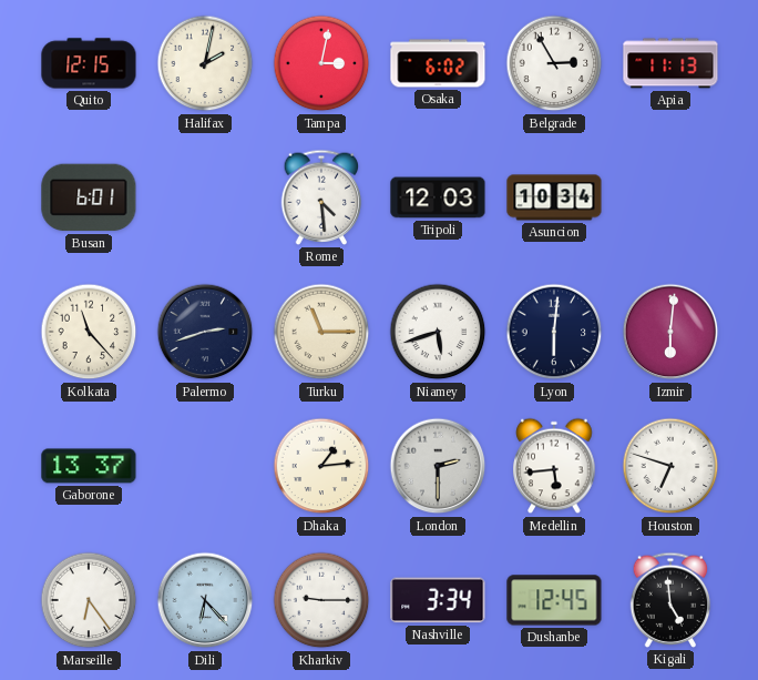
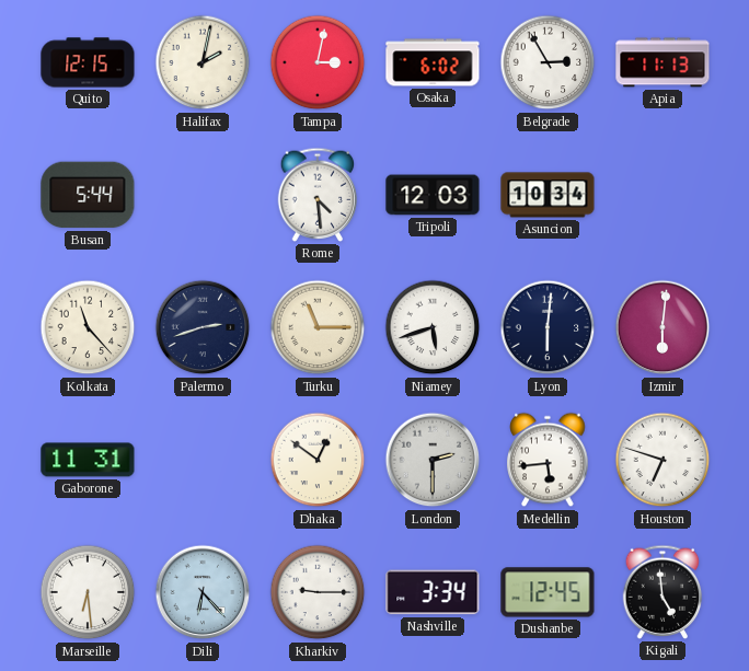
Busan: 6:01 -> 5:44 (88, 195)
Gaborone: 13:37 -> 11:31 (88, 460)
Dhaka: 1:14 -> 12:51 (318, 460)
Marseille: 6:24 -> 6:29 (88, 592)
